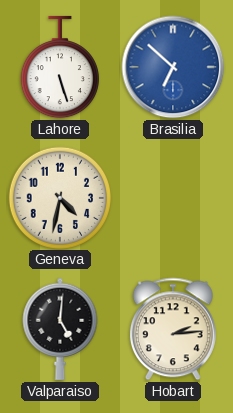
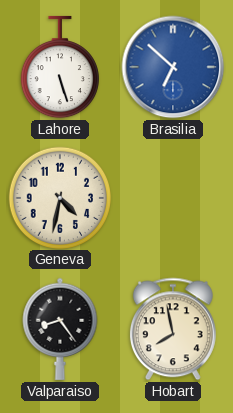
Valparaiso: 5:01 -> 8:24 (60, 329)
Hobart: 2:14 -> 7:58 (173, 329)
